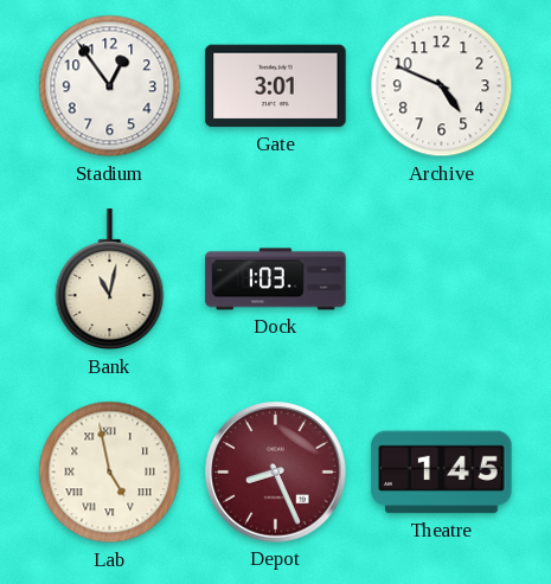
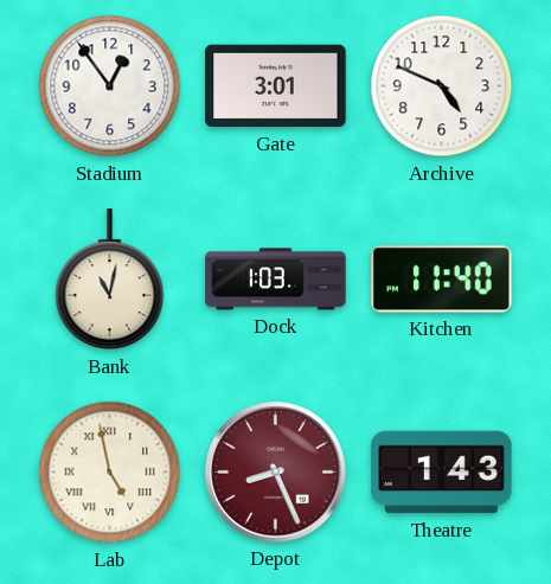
Kitchen: none -> 11:40 (442, 280)
Theatre: 1:45 -> 1:43 (442, 473)
